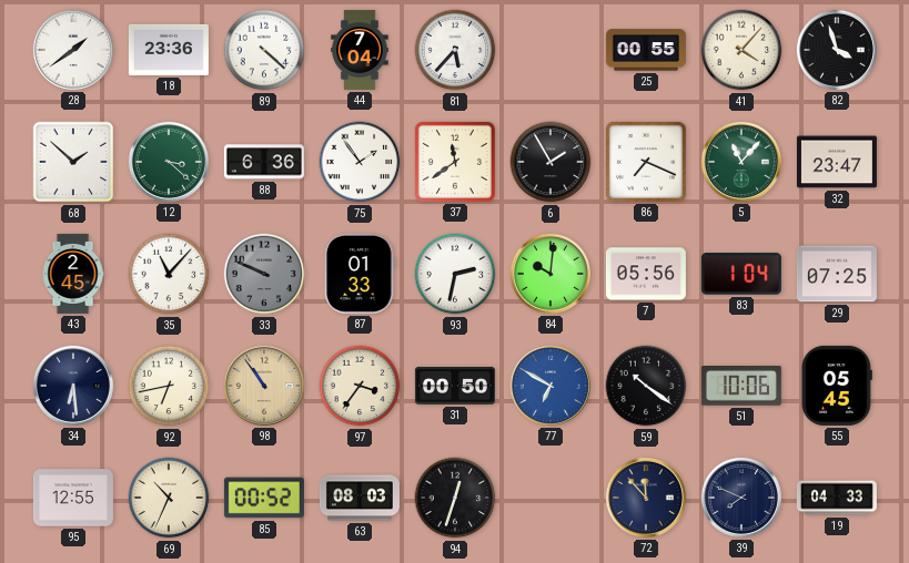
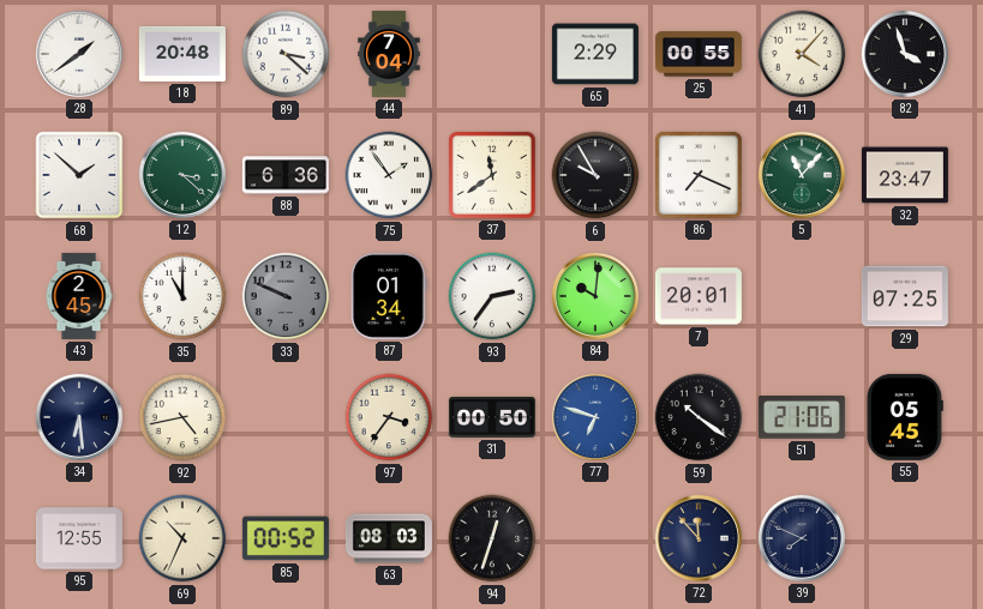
18: 23:36 -> 20:48 (182, 54)
89: 4:22 -> 3:22 (286, 54)
81: 5:37 -> none (455, 50)
65: none -> 2:29 (595, 54)
6: 1:55 -> 9:55 (595, 175)
35: 11:07 -> 11:00 (182, 296)
87: 01:33 -> 01:34 (390, 296)
93: 2:32 -> 2:36 (492, 296)
7: 05:56 -> 20:01 (699, 296)
83: 1:04 -> none (741, 274)
92: 6:43 -> 4:43 (182, 417)
98: 10:54 -> none (264, 386)
77: 6:50 -> 6:48 (595, 417)
51: 10:06 -> 21:06 (802, 418)
19: 04:33 -> none (837, 498)
